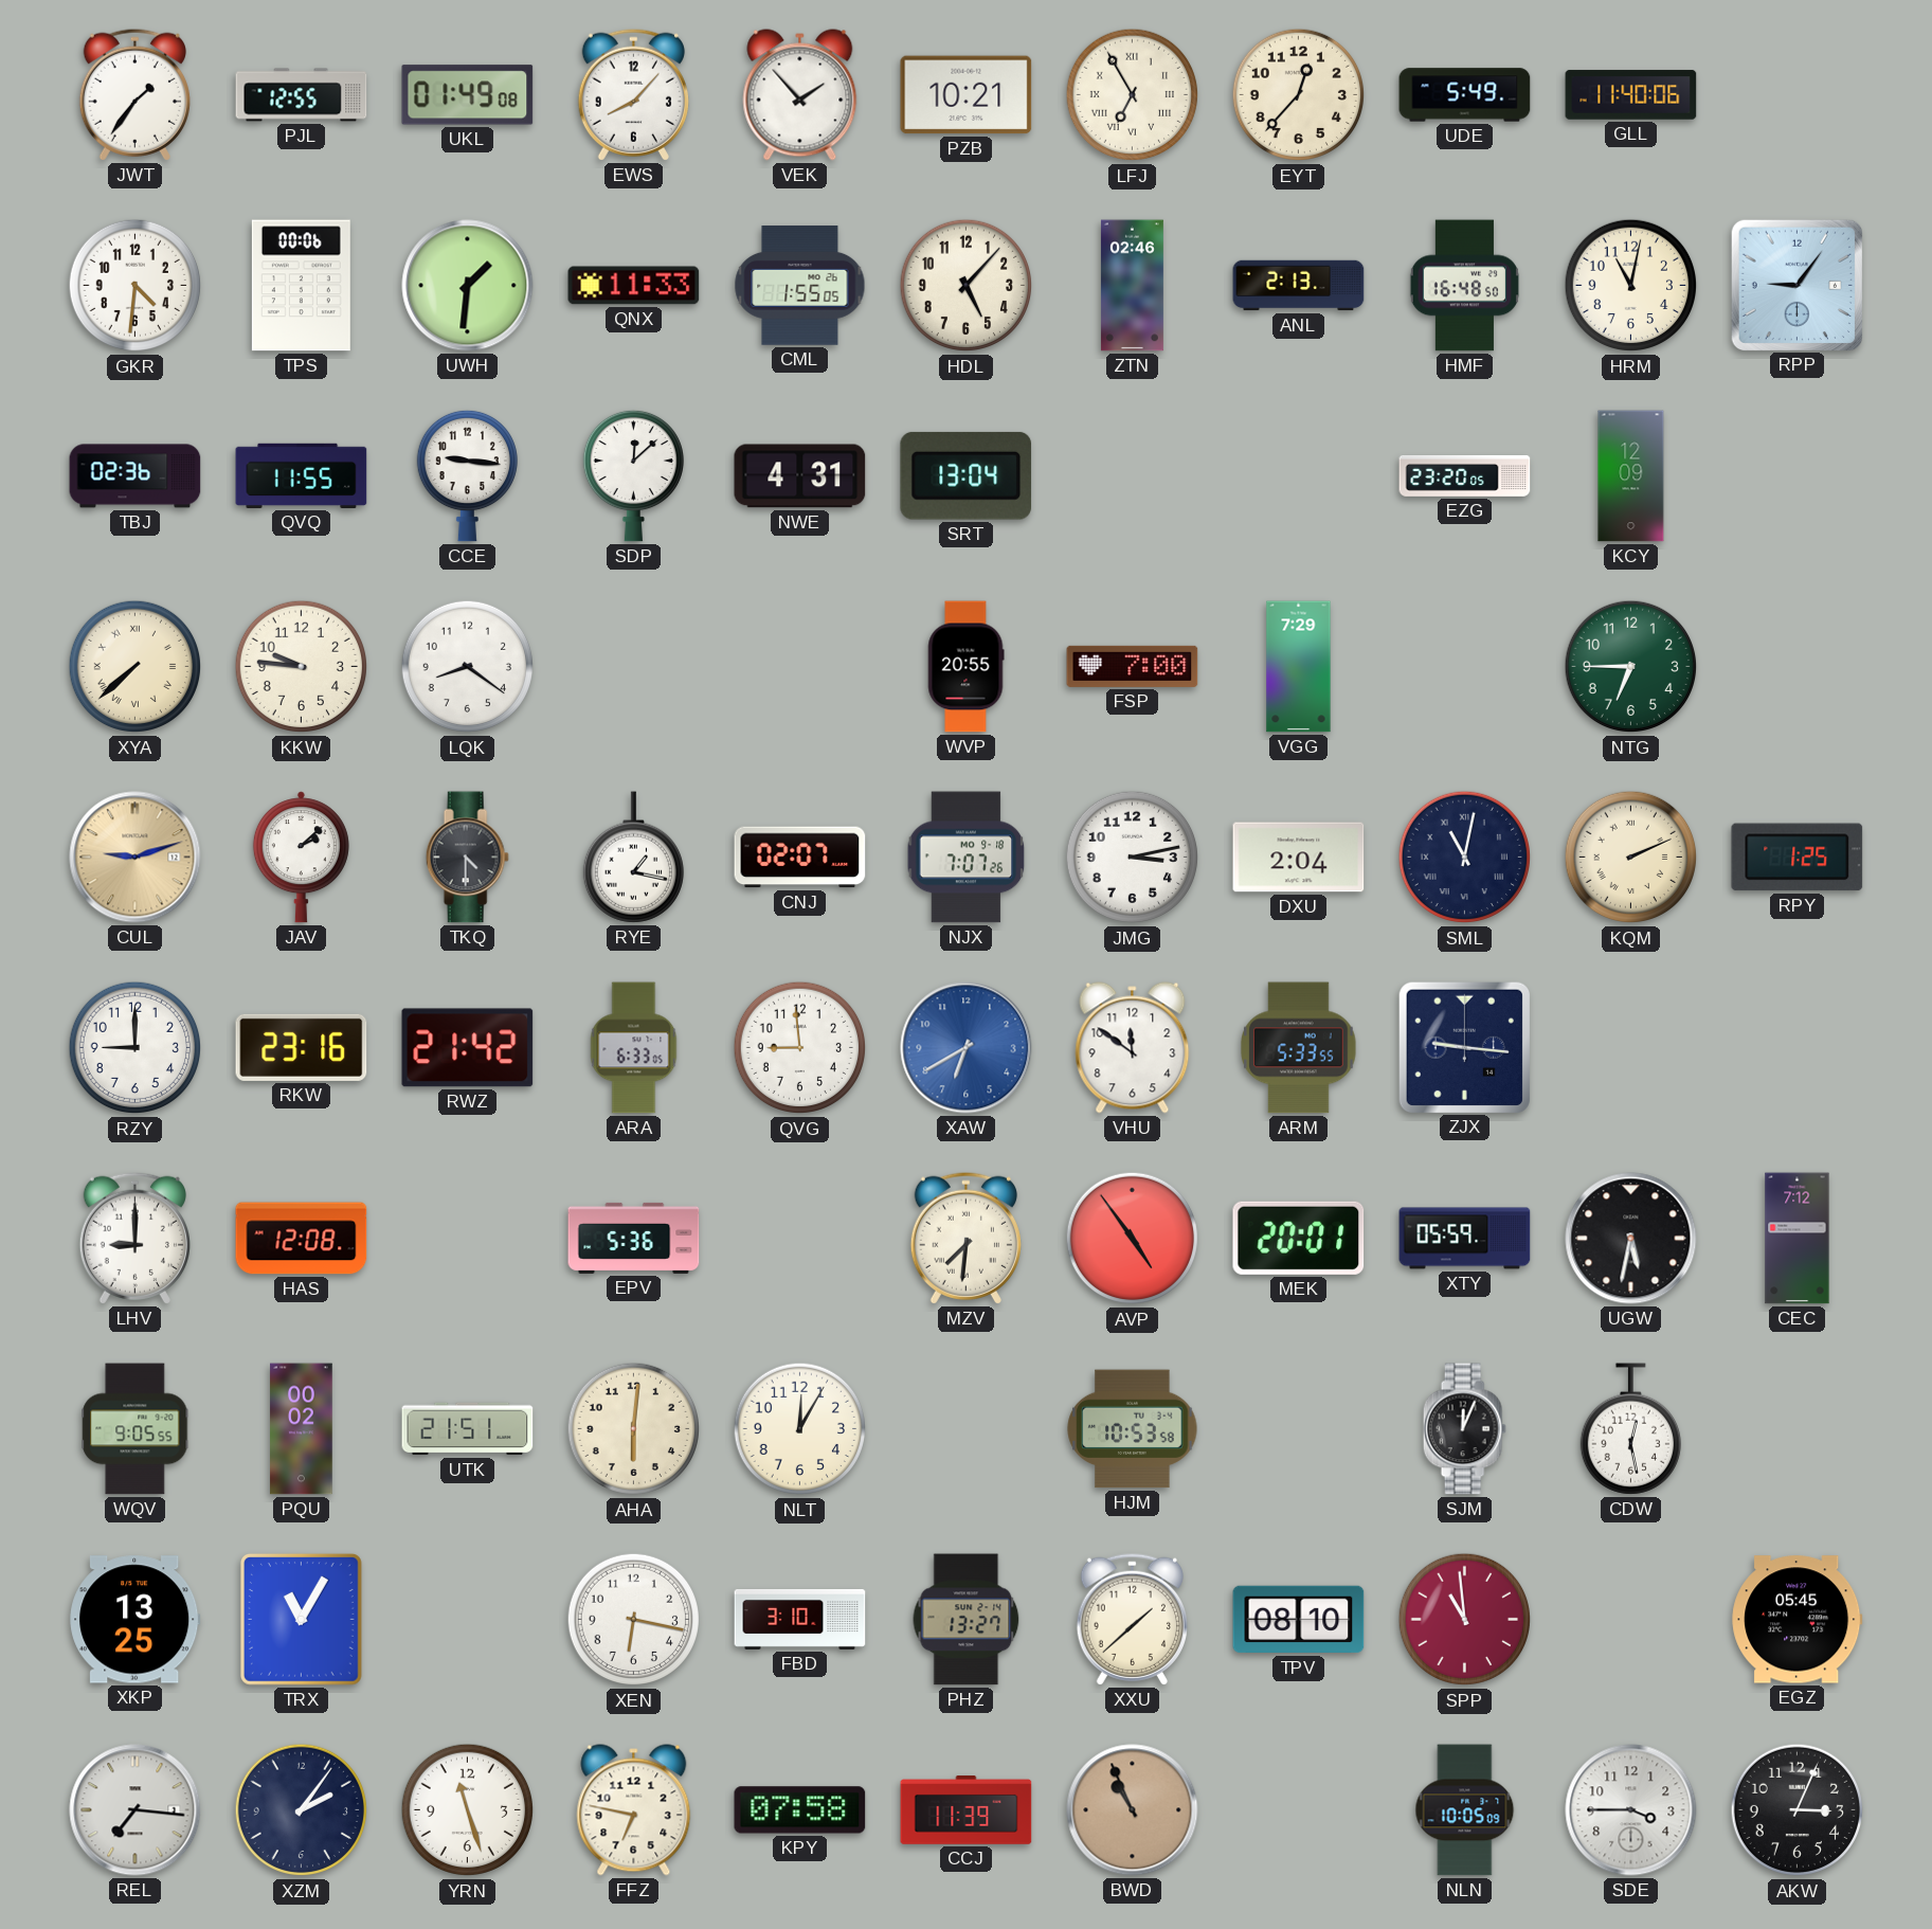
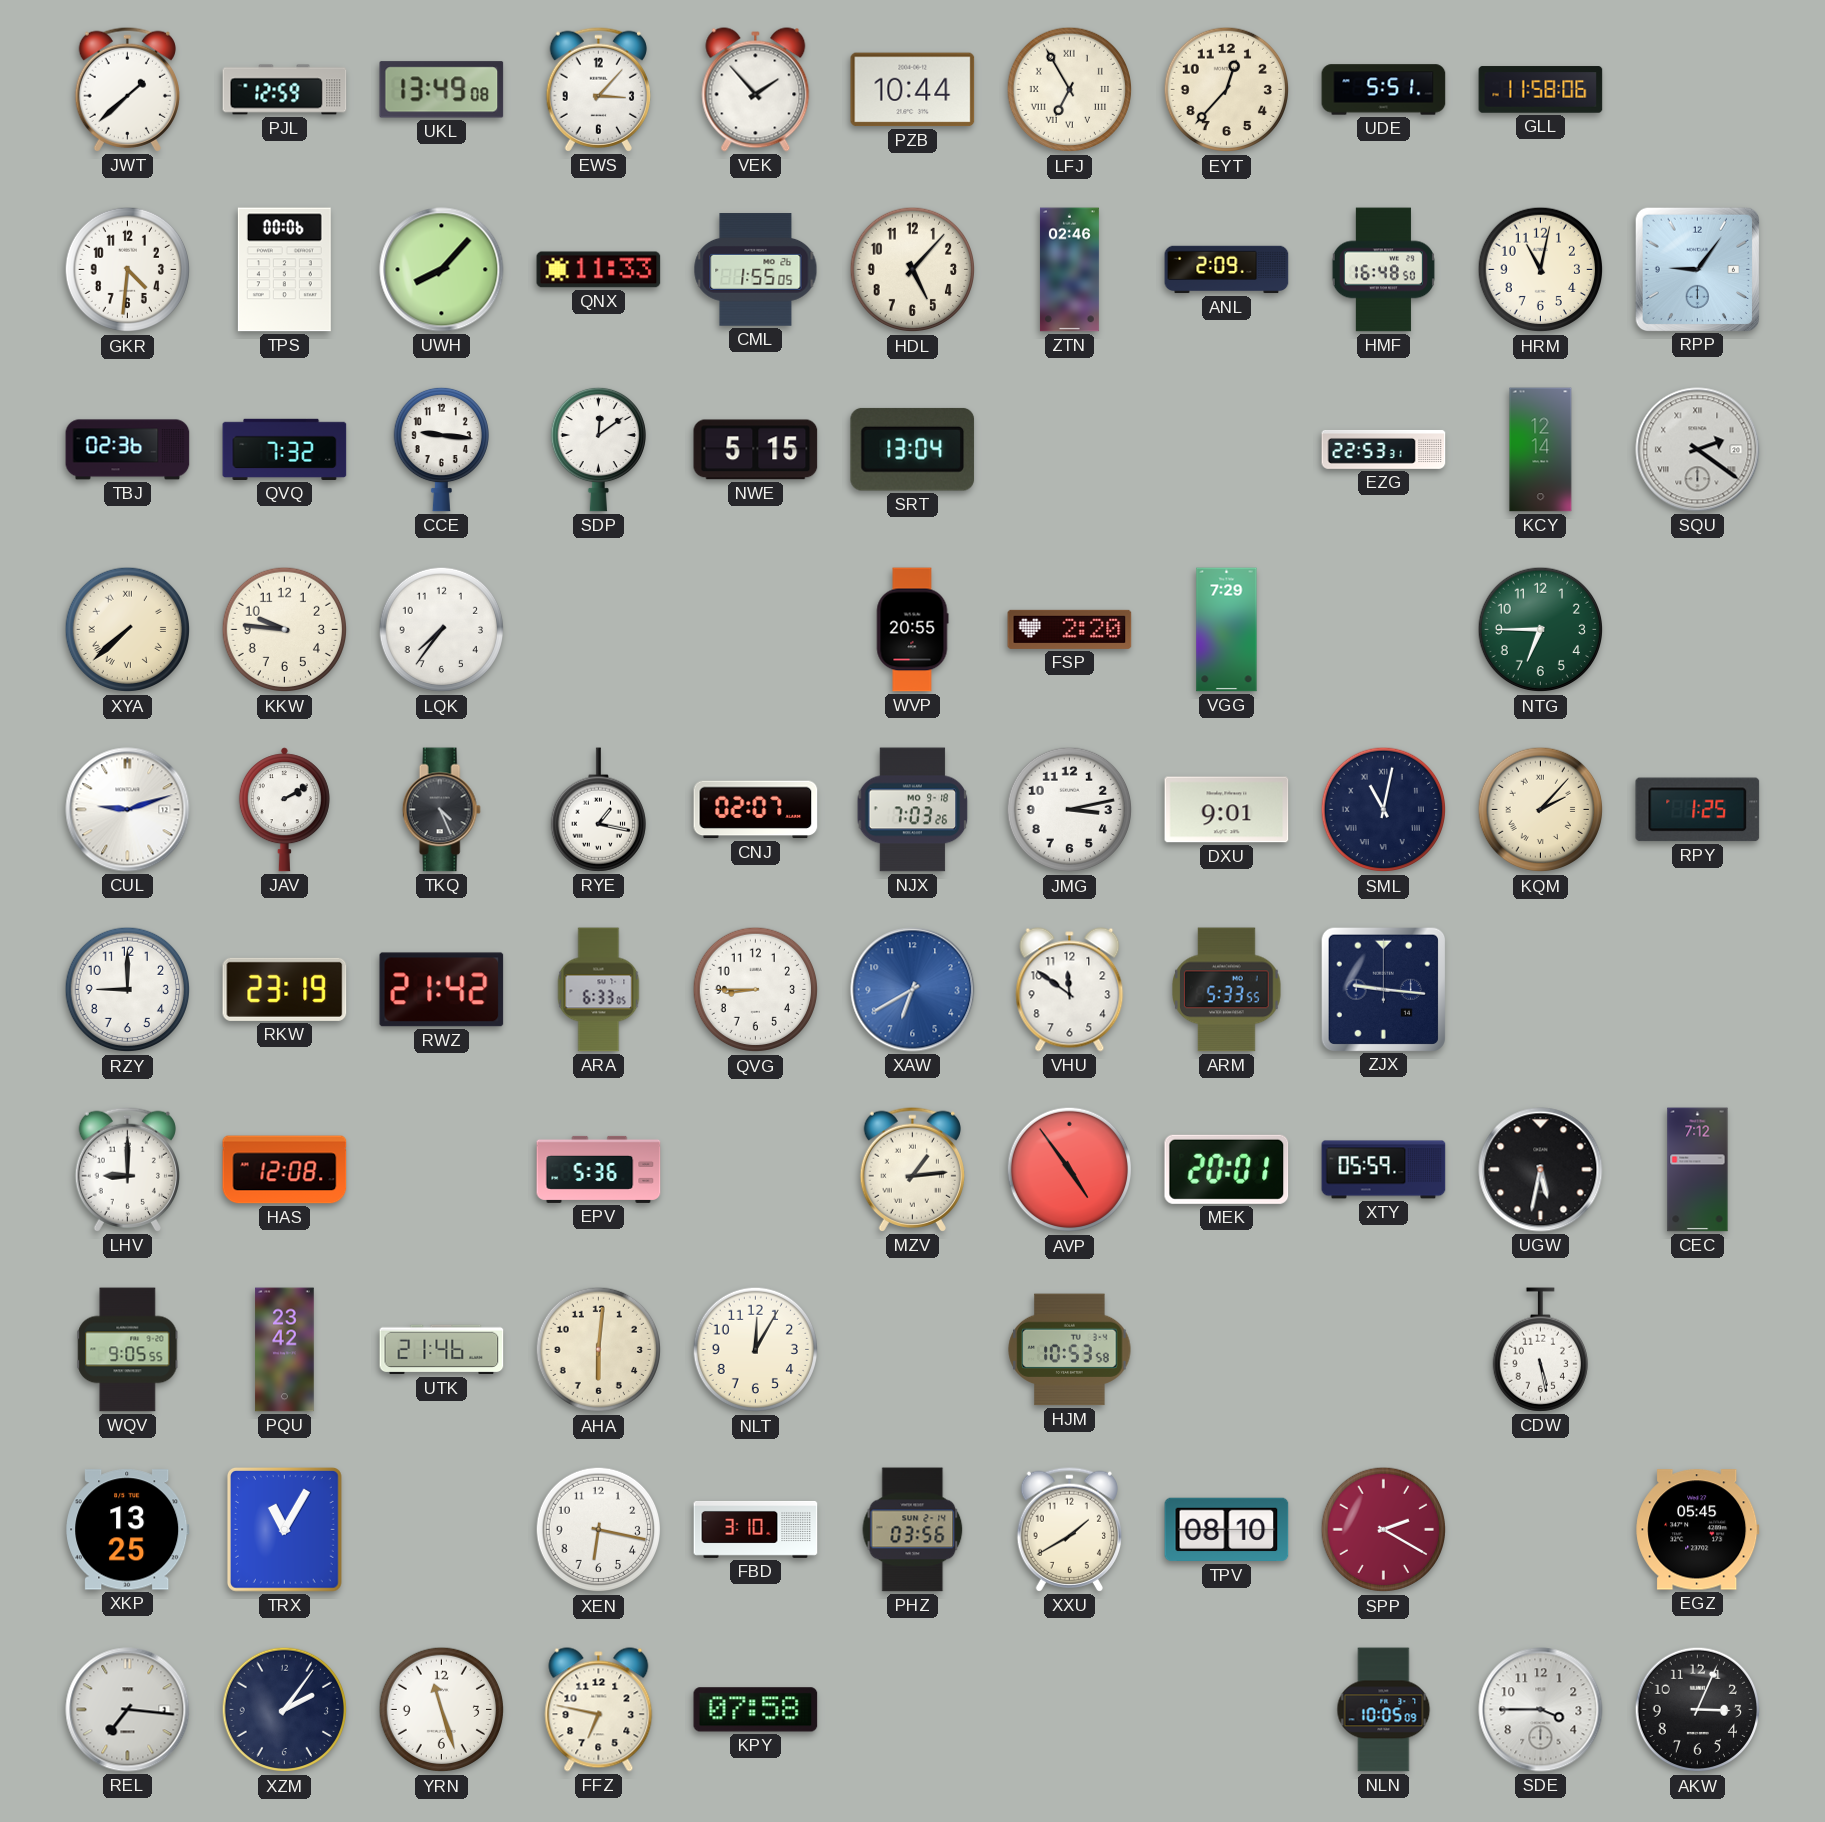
JWT: 1:36 -> 1:38 (127, 89)
PJL: 12:55 -> 12:59 (285, 90)
UKL: 01:49 -> 13:49 (442, 90)
EWS: 8:07 -> 3:07 (598, 89)
PZB: 10:21 -> 10:44 (913, 90)
UDE: 5:49 -> 5:51 (1384, 90)
GLL: 11:40 -> 11:58 (1541, 90)
UWH: 1:31 -> 8:07 (442, 270)
ANL: 2:13 -> 2:09 (1227, 270)
QVQ: 11:55 -> 7:32 (285, 449)
SDP: 12:08 -> 12:09 (598, 449)
NWE: 4:31 -> 5:15 (756, 450)
EZG: 23:20 -> 22:53 (1384, 449)
KCY: 12:09 -> 12:14 (1541, 450)
SQU: none -> 2:21 (1698, 450)
LQK: 8:21 -> 7:36 (442, 630)
FSP: 7:00 -> 2:20 (1070, 629)
CUL dial: champagne -> white (128, 810)
JAV: 2:08 -> 2:10 (284, 810)
TKQ: 4:30 -> 4:26 (441, 810)
NJX: 7:07 -> 7:03 (913, 810)
DXU: 2:04 -> 9:01 (1227, 810)
KQM: 2:11 -> 2:07 (1541, 810)
RKW: 23:16 -> 23:19 (285, 989)
QVG: 8:59 -> 8:45 (756, 990)
MZV: 7:31 -> 1:14 (912, 1169)
PQU: 00:02 -> 23:42 (285, 1350)
UTK: 21:51 -> 21:46 (442, 1350)
SJM: 12:04 -> none (1464, 1429)
CDW: 12:28 -> 5:28 (1540, 1350)
PHZ: 13:27 -> 03:56 (913, 1530)
XXU: 1:38 -> 1:40 (1069, 1529)
SPP: 10:59 -> 2:20 (1384, 1530)
CCJ: 11:39 -> none (967, 1810)
BWD: 10:56 -> none (1133, 1810)
